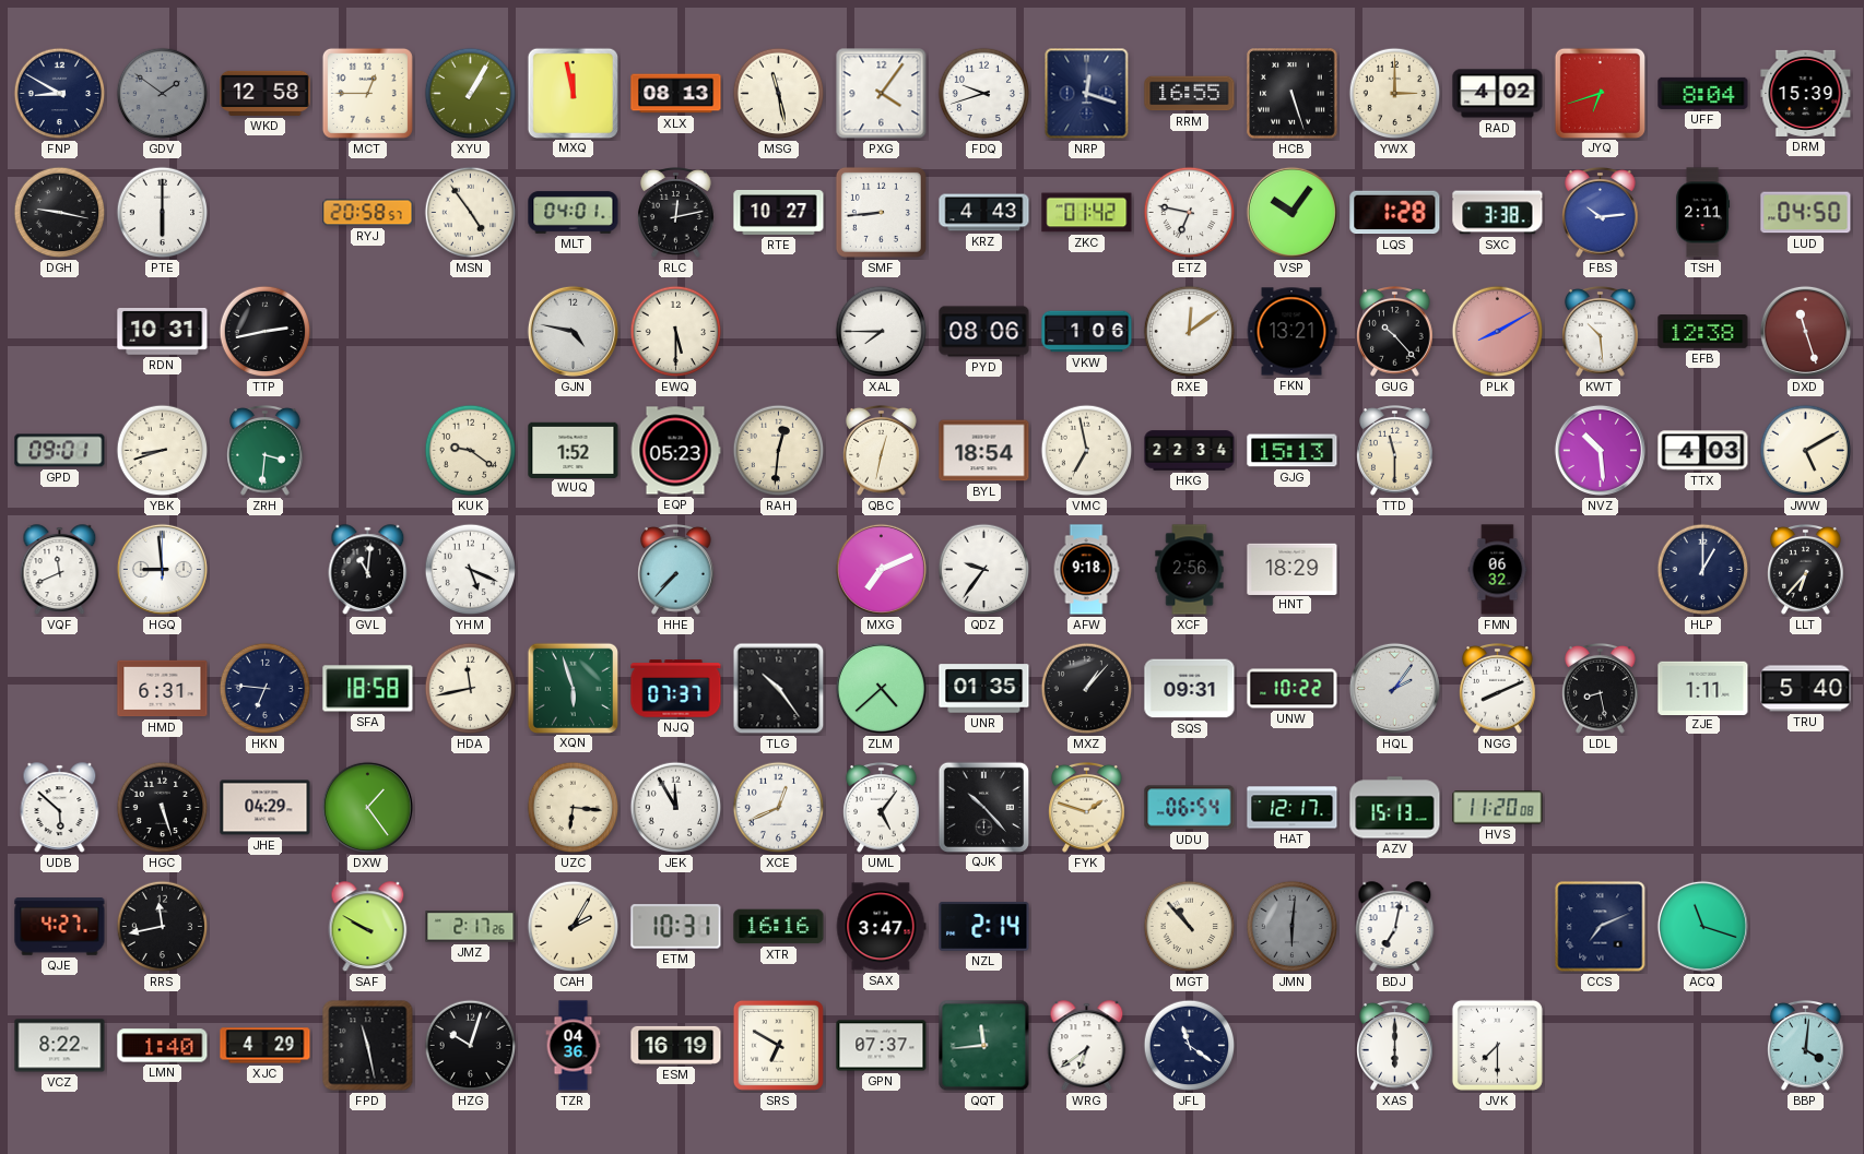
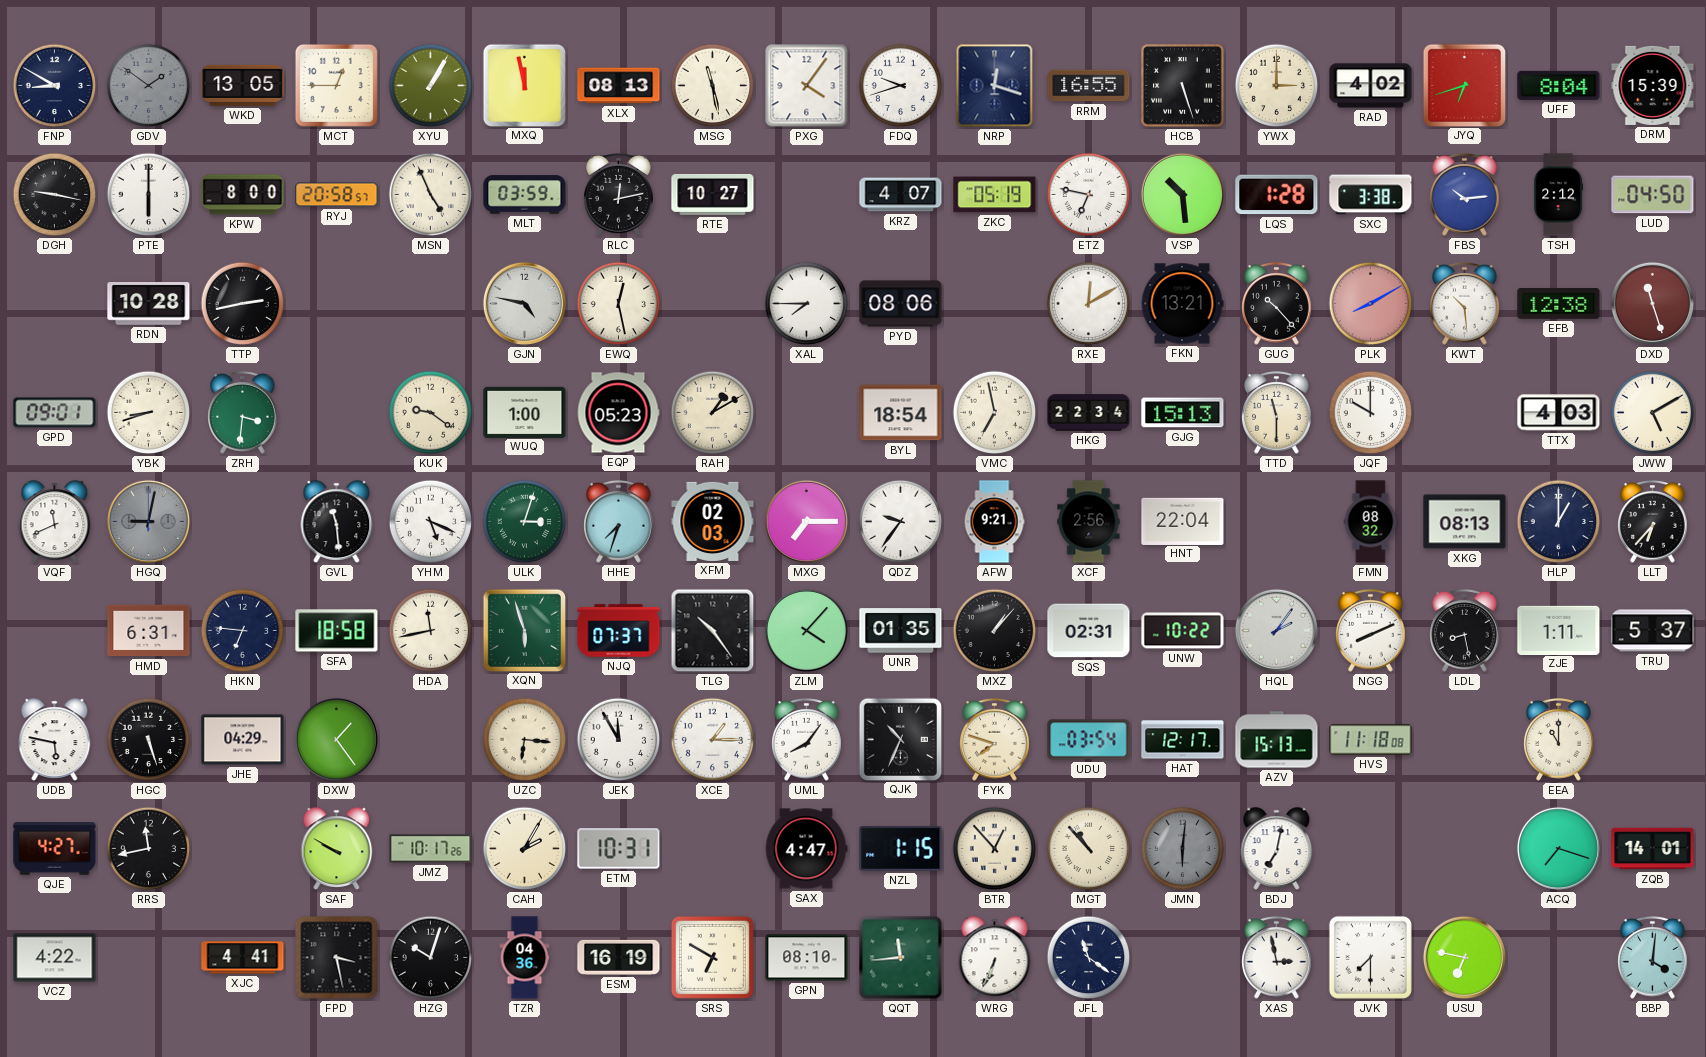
WKD: 12:58 -> 13:05 (243, 85)
KPW: none -> 8:00 (243, 195)
MSN: 4:54 -> 4:56 (431, 195)
MLT: 04:01 -> 03:59 (525, 195)
SMF: 8:44 -> none (881, 212)
KRZ: 4:43 -> 4:07 (901, 195)
ZKC: 01:42 -> 05:19 (995, 195)
VSP: 10:06 -> 10:29 (1182, 194)
TSH: 2:11 -> 2:12 (1559, 195)
RDN: 10:31 -> 10:28 (149, 304)
EWQ: 5:30 -> 12:28 (619, 304)
VKW: 1:06 -> none (1087, 332)
RXE: 12:09 -> 12:10 (1089, 304)
WUQ: 1:52 -> 1:00 (525, 412)
RAH: 12:31 -> 1:10 (713, 413)
QBC: 12:32 -> none (882, 451)
JQF: none -> 10:00 (1371, 413)
NVZ: 10:29 -> none (1600, 450)
HGQ: 8:59 -> 9:02 (148, 521)
HGQ dial: white -> grey (148, 521)
GVL: 11:01 -> 11:29 (337, 522)
ULK: none -> 3:03 (525, 522)
HHE: 7:37 -> 7:33 (619, 522)
XFM: none -> 02:03 (713, 521)
MXG: 7:11 -> 7:15 (806, 521)
AFW: 9:18 -> 9:21 (994, 522)
HNT: 18:29 -> 22:04 (1183, 521)
FMN: 06:32 -> 08:32 (1371, 522)
XKG: none -> 08:13 (1465, 522)
ZLM: 4:38 -> 4:07 (806, 630)
SQS: 09:31 -> 02:31 (1089, 631)
TRU: 5:40 -> 5:37 (1653, 631)
UDB: 5:52 -> 5:47 (55, 740)
XCE: 12:41 -> 1:15 (713, 740)
UML: 5:06 -> 8:06 (807, 740)
QJK: 10:23 -> 10:34 (900, 739)
FYK: 1:48 -> 7:48 (995, 740)
UDU: 06:54 -> 03:54 (1089, 740)
HVS: 11:20 -> 11:18 (1371, 740)
EEA: none -> 11:00 (1559, 740)
JMZ: 2:17 -> 10:17 (431, 849)
XTR: 16:16 -> none (779, 927)
SAX: 3:47 -> 4:47 (806, 849)
NZL: 2:14 -> 1:15 (901, 849)
BTR: none -> 12:53 (995, 849)
CCS: 7:11 -> none (1601, 927)
ACQ: 11:18 -> 7:18 (1558, 848)
ZQB: none -> 14:01 (1653, 849)
VCZ: 8:22 -> 4:22 (55, 958)
LMN: 1:40 -> none (163, 1046)
XJC: 4:29 -> 4:41 (243, 958)
FPD: 11:28 -> 3:28 (337, 958)
GPN: 07:37 -> 08:10 (807, 958)
WRG: 6:39 -> 6:34 (995, 958)
XAS: 6:00 -> 2:58 (1277, 958)
USU: none -> 6:47 (1464, 957)
